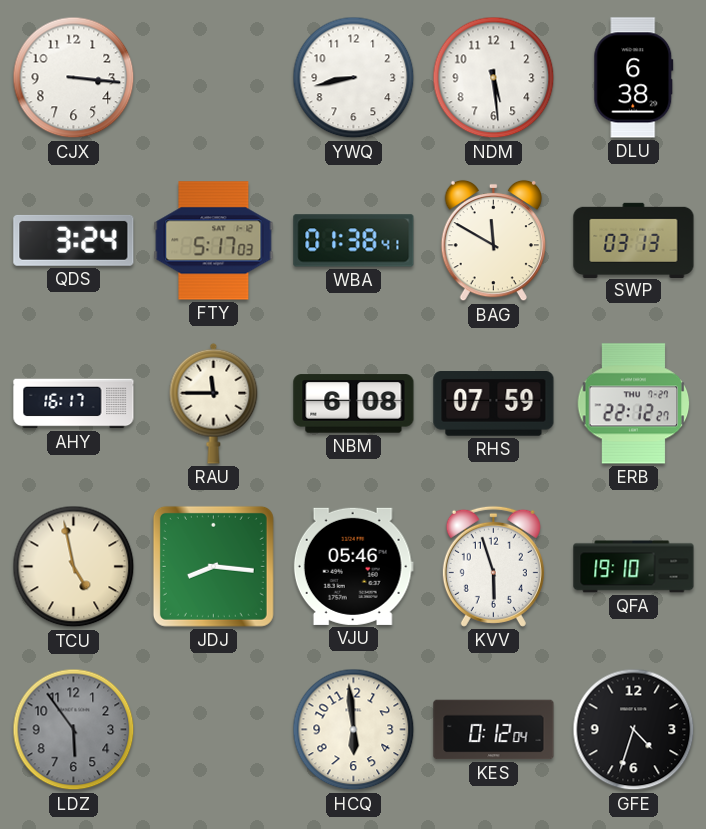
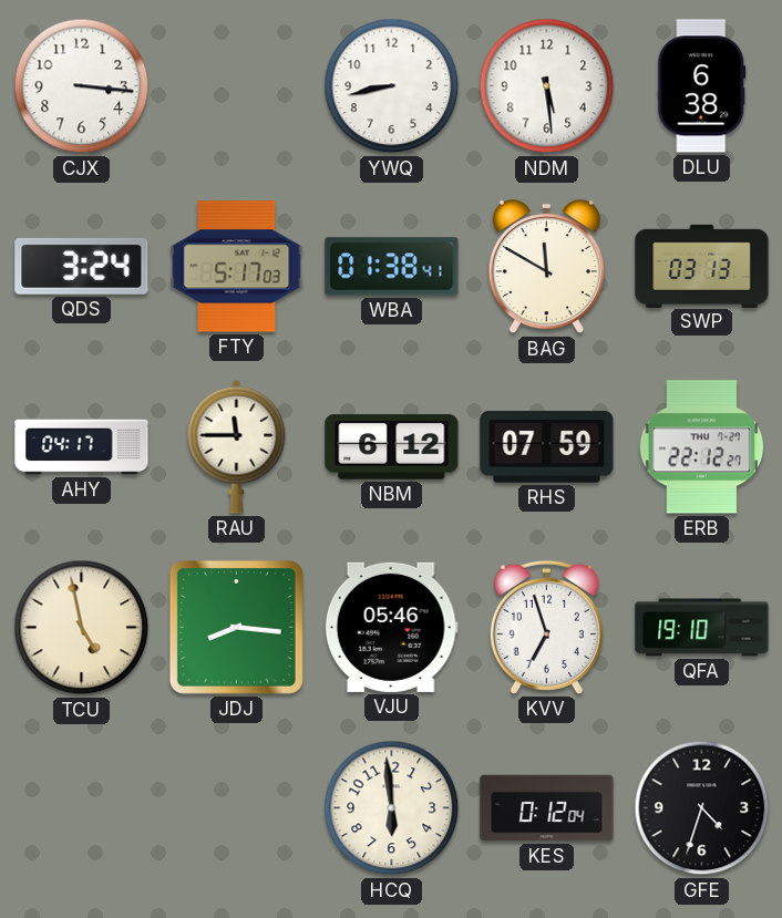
AHY: 16:17 -> 04:17 (82, 447)
NBM: 6:08 -> 6:12 (392, 447)
KVV: 5:57 -> 6:57 (546, 627)
LDZ: 5:54 -> none (74, 730)
